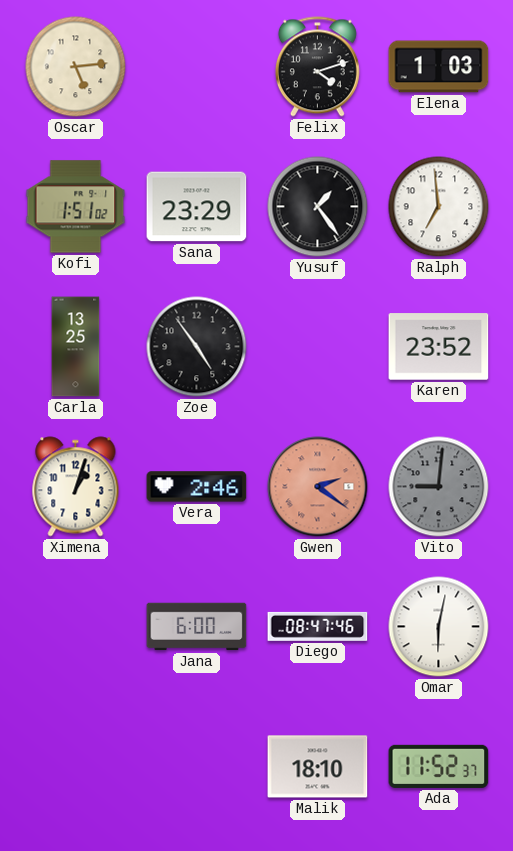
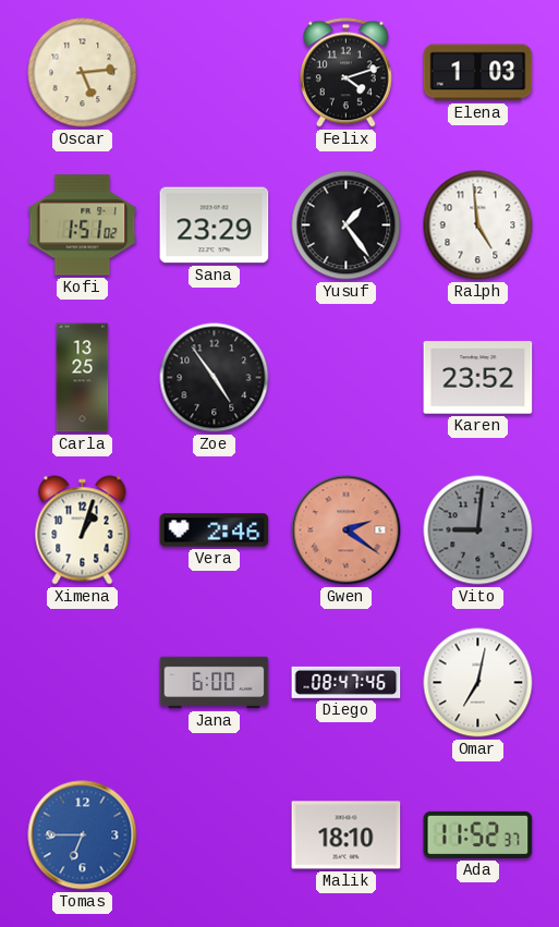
Ralph: 6:59 -> 4:59 (478, 225)
Omar: 6:02 -> 7:02 (478, 683)
Tomas: none -> 6:45 (83, 835)
